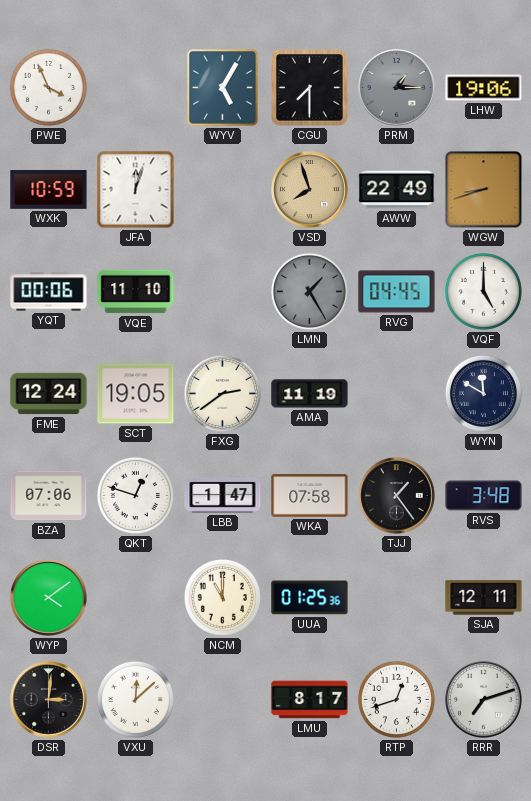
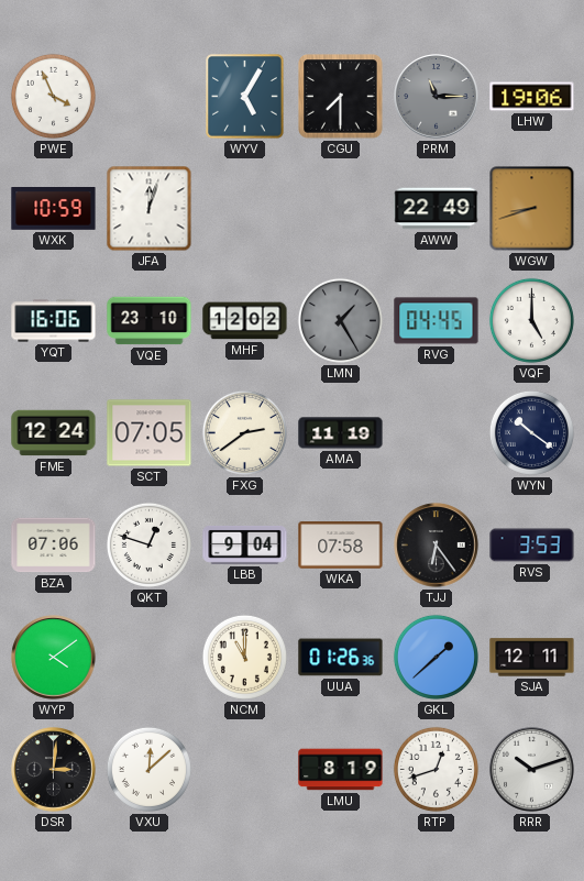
PRM: 1:15 -> 11:15 (437, 97)
VSD: 7:57 -> none (310, 190)
YQT: 00:06 -> 16:06 (54, 321)
VQE: 11:10 -> 23:10 (150, 321)
MHF: none -> 12:02 (245, 321)
SCT: 19:05 -> 07:05 (150, 433)
WYN: 11:50 -> 10:21 (531, 432)
LBB: 1:47 -> 9:04 (245, 544)
TJJ: 1:24 -> 6:24 (437, 546)
RVS: 3:48 -> 3:53 (532, 546)
UUA: 01:25 -> 01:26 (341, 658)
GKL: none -> 1:38 (436, 657)
LMU: 8:17 -> 8:19 (341, 770)
RRR: 7:12 -> 10:12 (532, 770)
